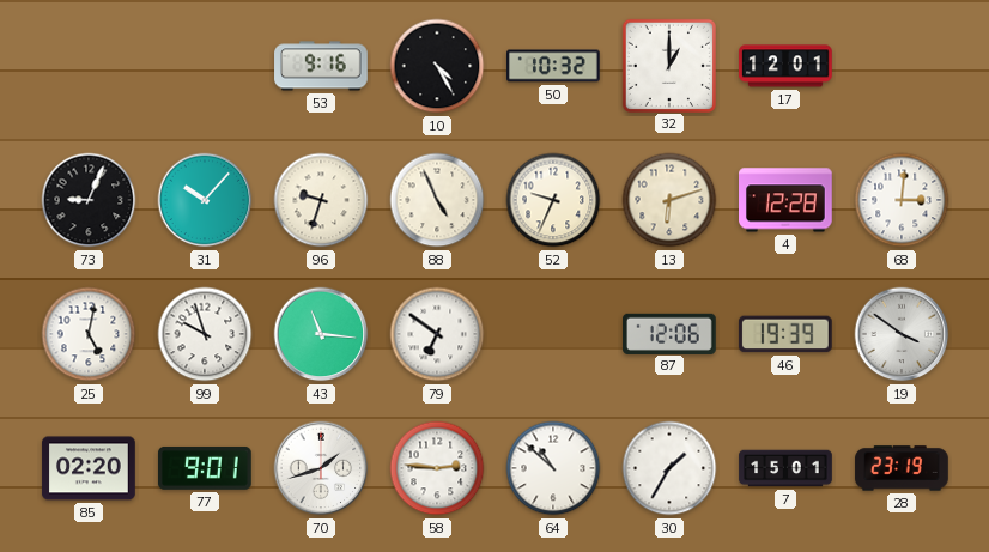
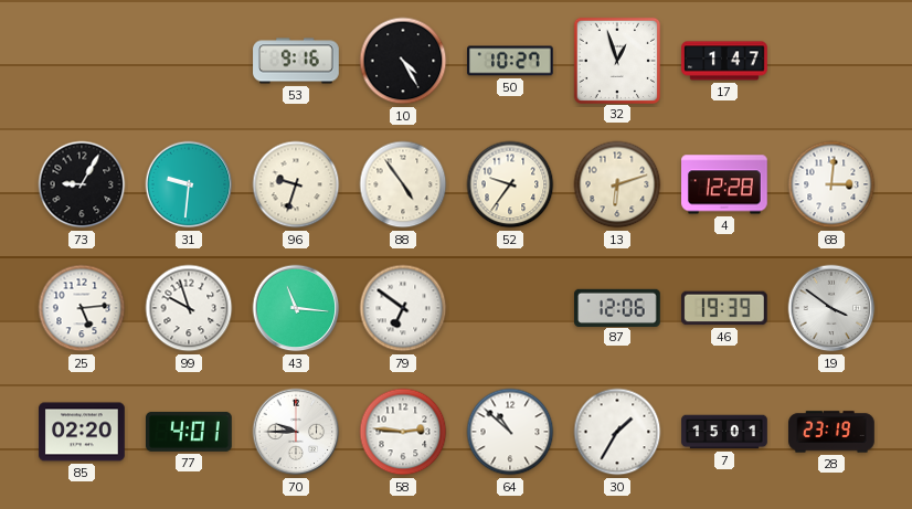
50: 10:32 -> 10:27 (511, 61)
32: 1:00 -> 12:57 (616, 60)
17: 12:01 -> 1:47 (724, 61)
73: 9:04 -> 9:05 (82, 184)
31: 10:07 -> 9:31 (189, 184)
88: 4:56 -> 4:54 (403, 184)
52: 9:34 -> 9:36 (510, 184)
25: 5:02 -> 5:14 (82, 308)
77: 9:01 -> 4:01 (190, 432)
70: 1:42 -> 9:45 (296, 432)
